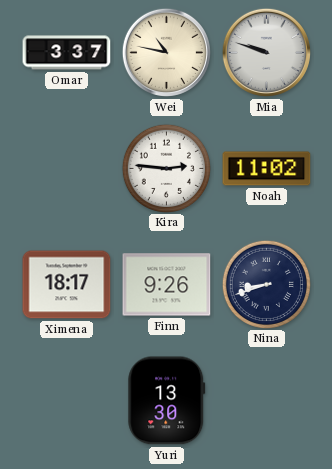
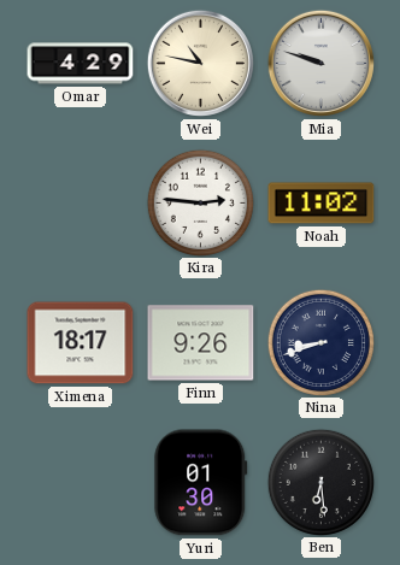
Omar: 3:37 -> 4:29 (81, 64)
Yuri: 13:30 -> 01:30 (201, 483)
Ben: none -> 6:29 (320, 482)
